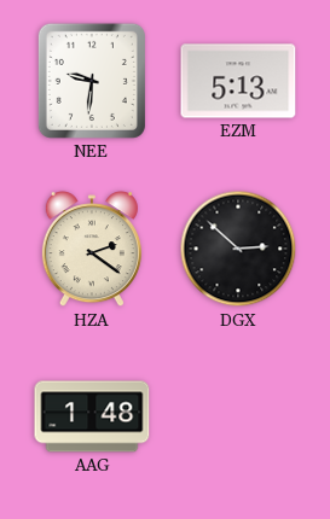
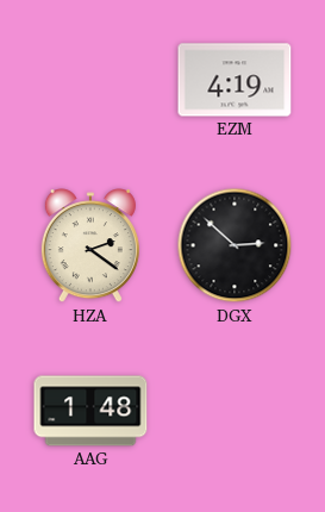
NEE: 9:31 -> none (92, 81)
EZM: 5:13 -> 4:19 (235, 80)
